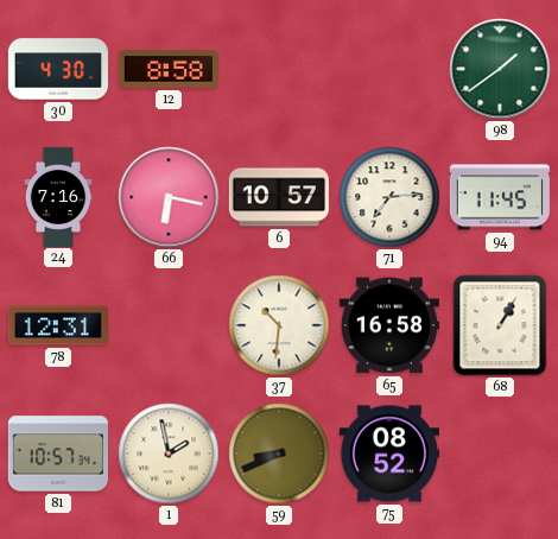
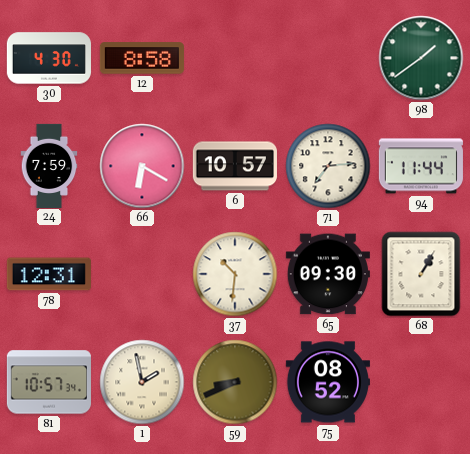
24: 7:16 -> 7:59 (49, 165)
66: 6:17 -> 6:20 (142, 166)
94: 11:45 -> 11:44 (421, 166)
65: 16:58 -> 09:30 (328, 274)
